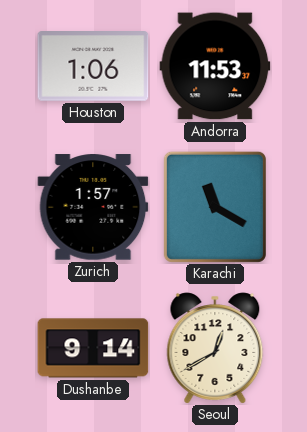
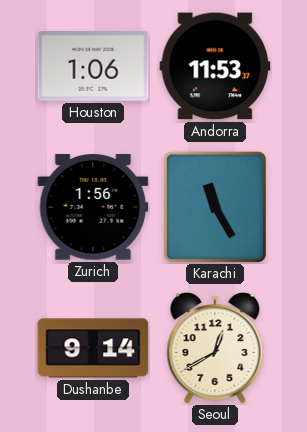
Zurich: 1:57 -> 1:56 (93, 207)
Karachi: 11:20 -> 11:25 (215, 207)
